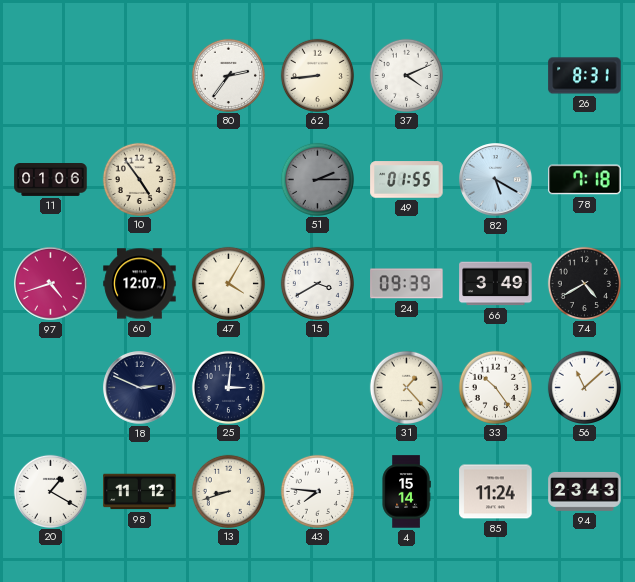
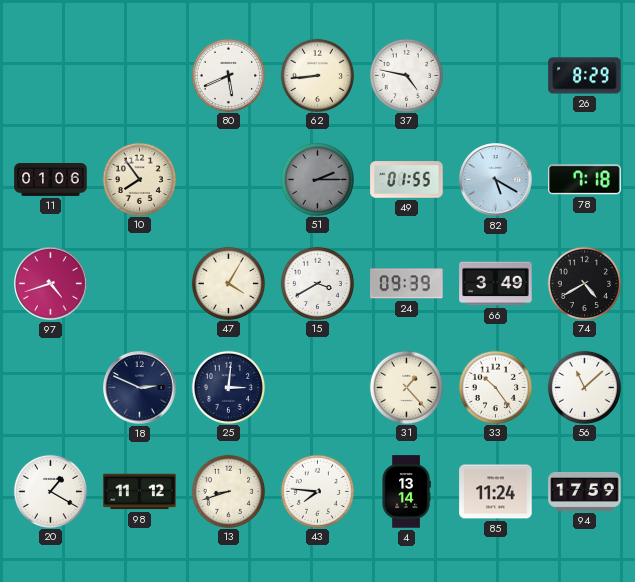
80: 2:36 -> 5:41 (228, 75)
37: 4:11 -> 4:47 (406, 75)
26: 8:31 -> 8:29 (585, 76)
10: 4:54 -> 7:54 (139, 179)
60: 12:07 -> none (140, 284)
4: 15:14 -> 13:14 (406, 492)
94: 23:43 -> 17:59 (585, 492)
